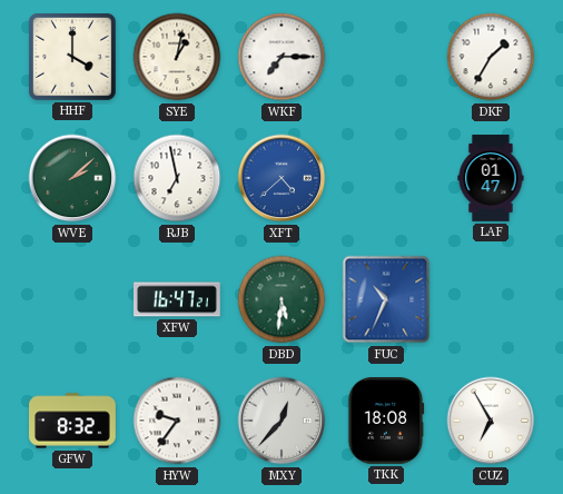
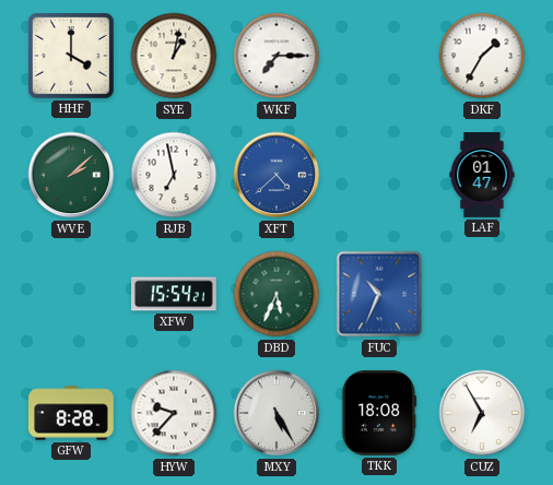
XFW: 16:47 -> 15:54 (175, 294)
DBD: 5:31 -> 5:34 (276, 294)
GFW: 8:32 -> 8:28 (72, 413)
HYW: 9:36 -> 9:37 (174, 413)
MXY: 12:37 -> 5:25 (276, 413)
